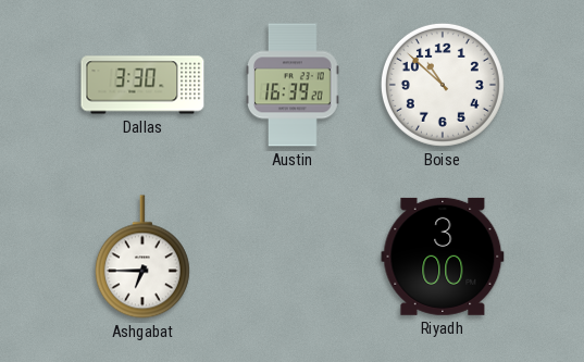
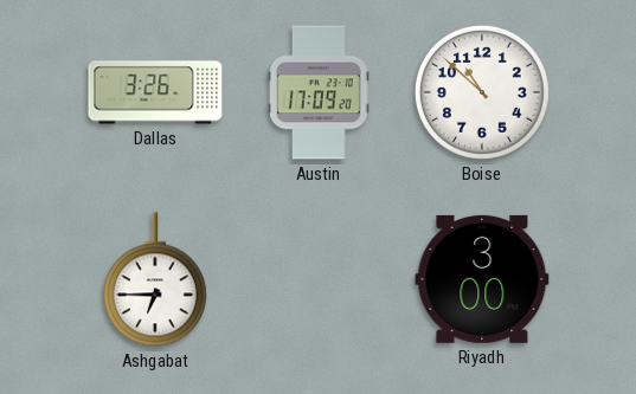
Dallas: 3:30 -> 3:26 (155, 92)
Austin: 16:39 -> 17:09 (320, 92)
